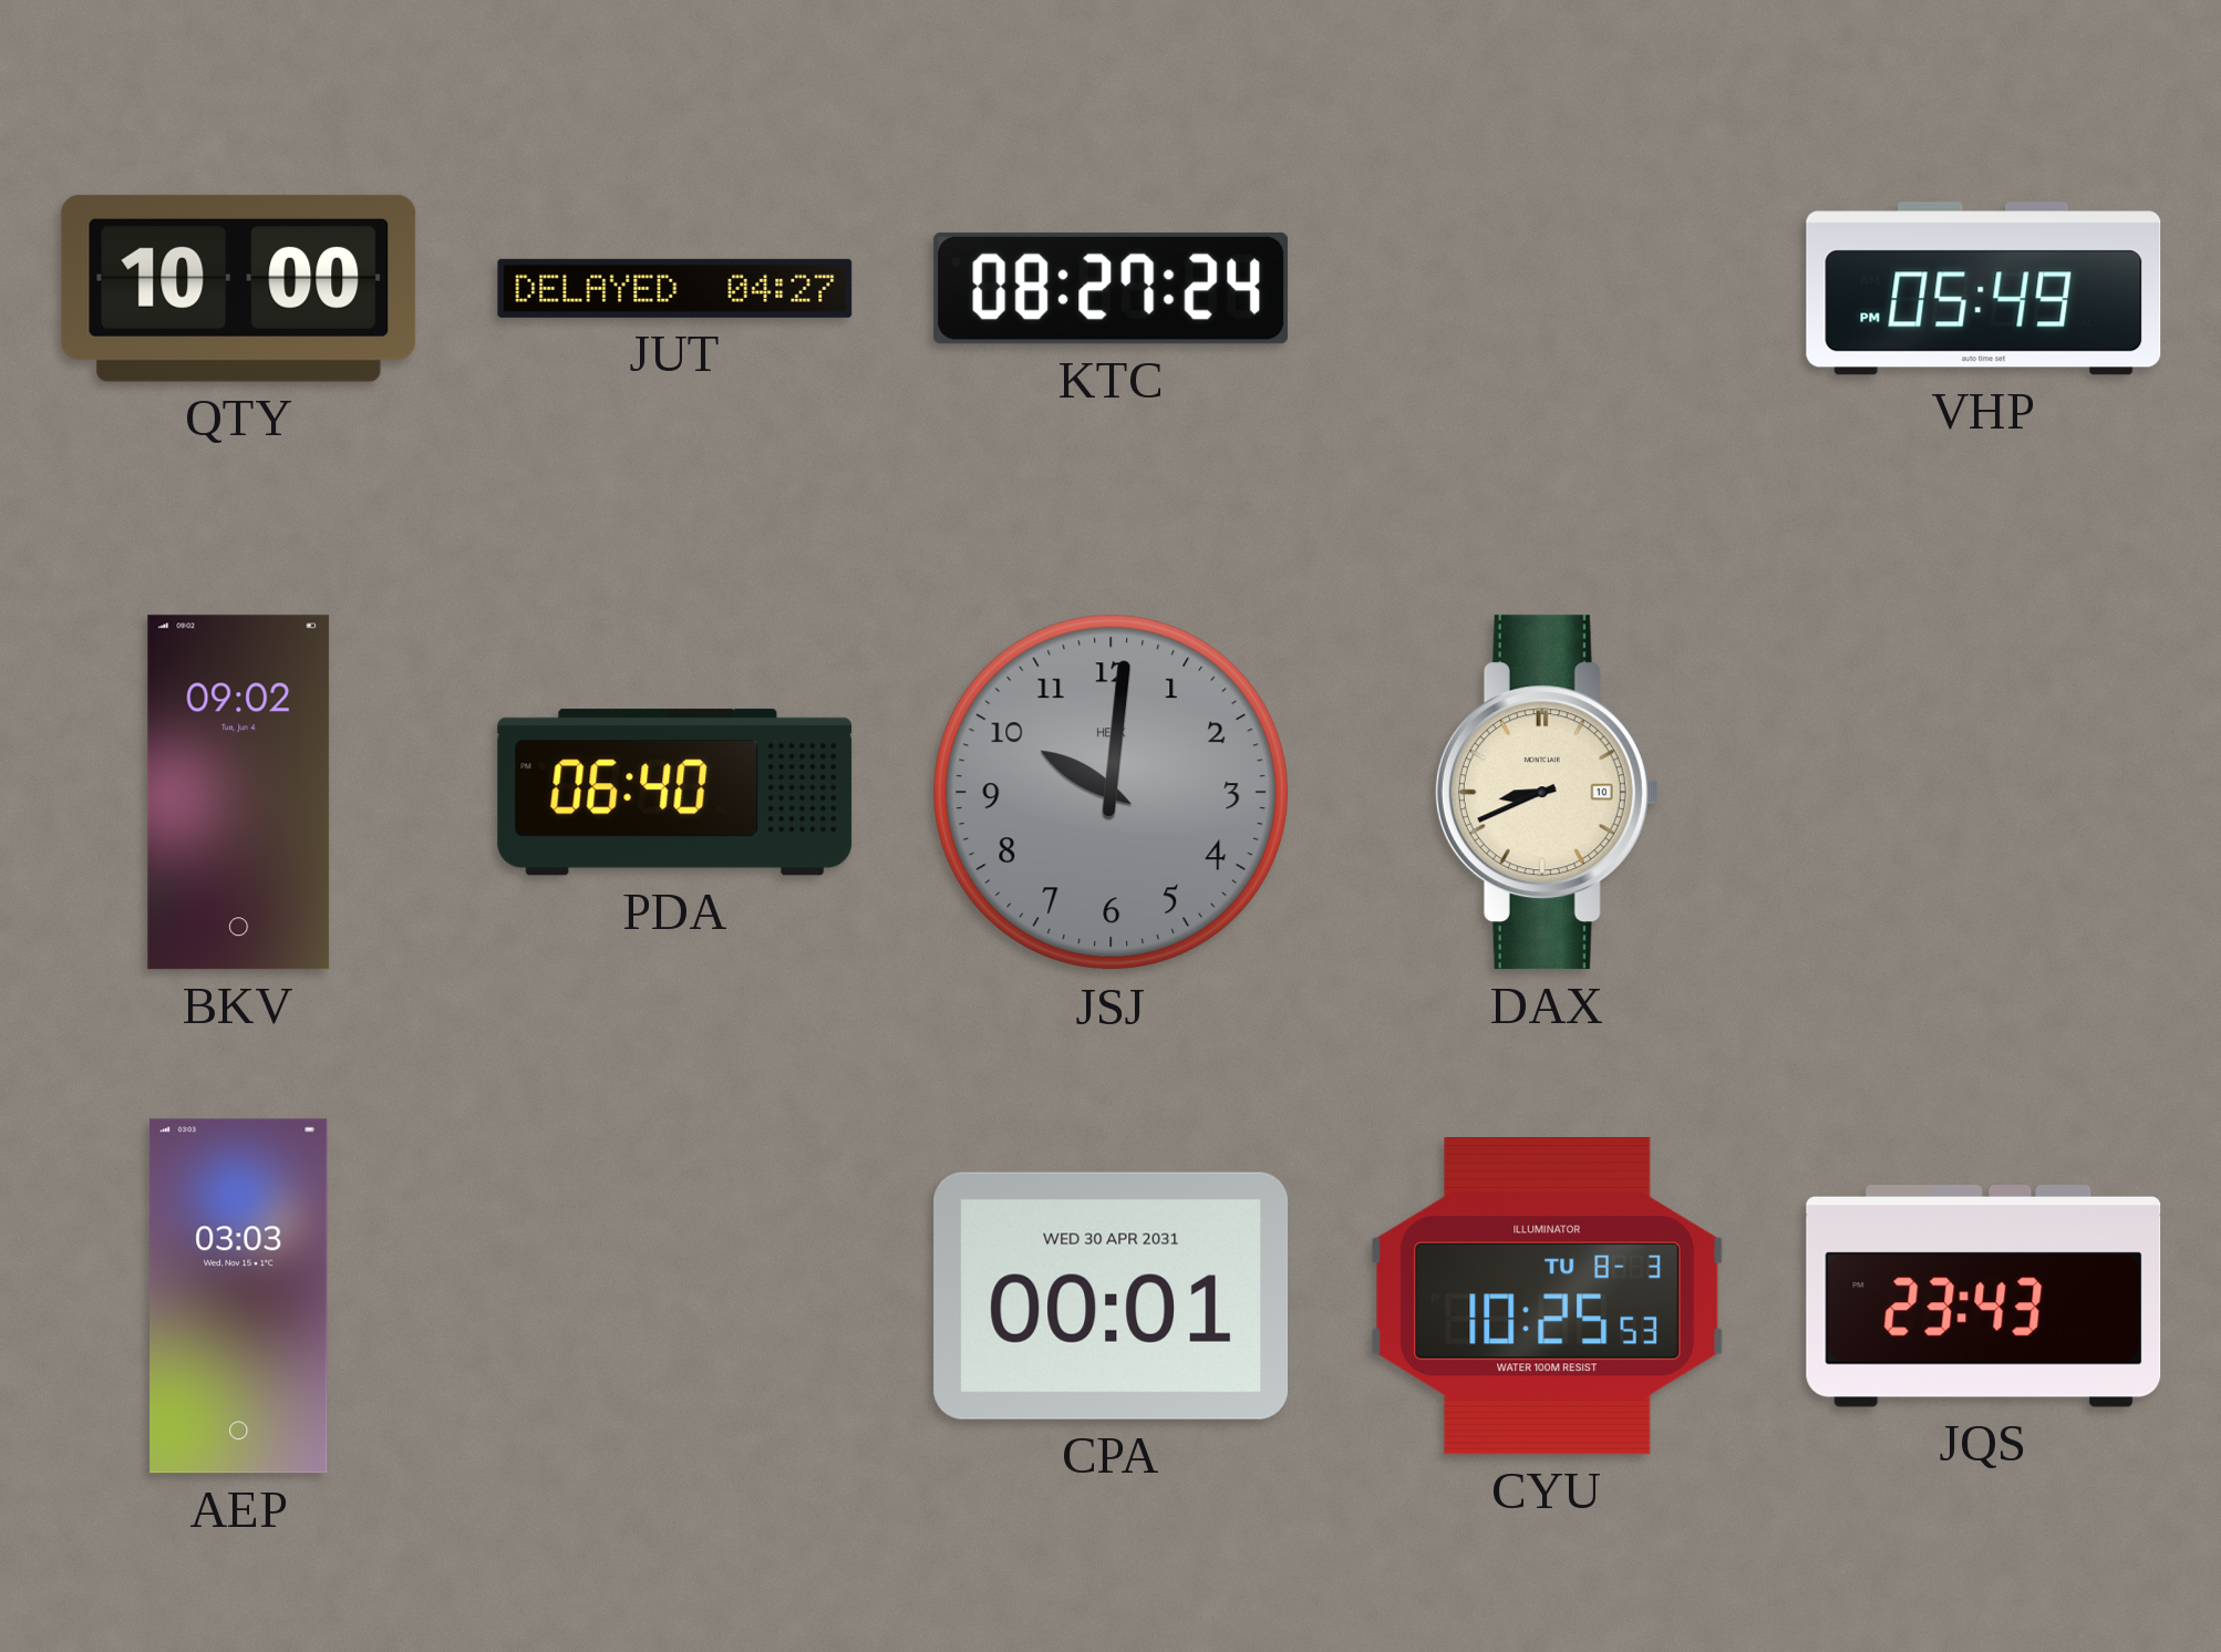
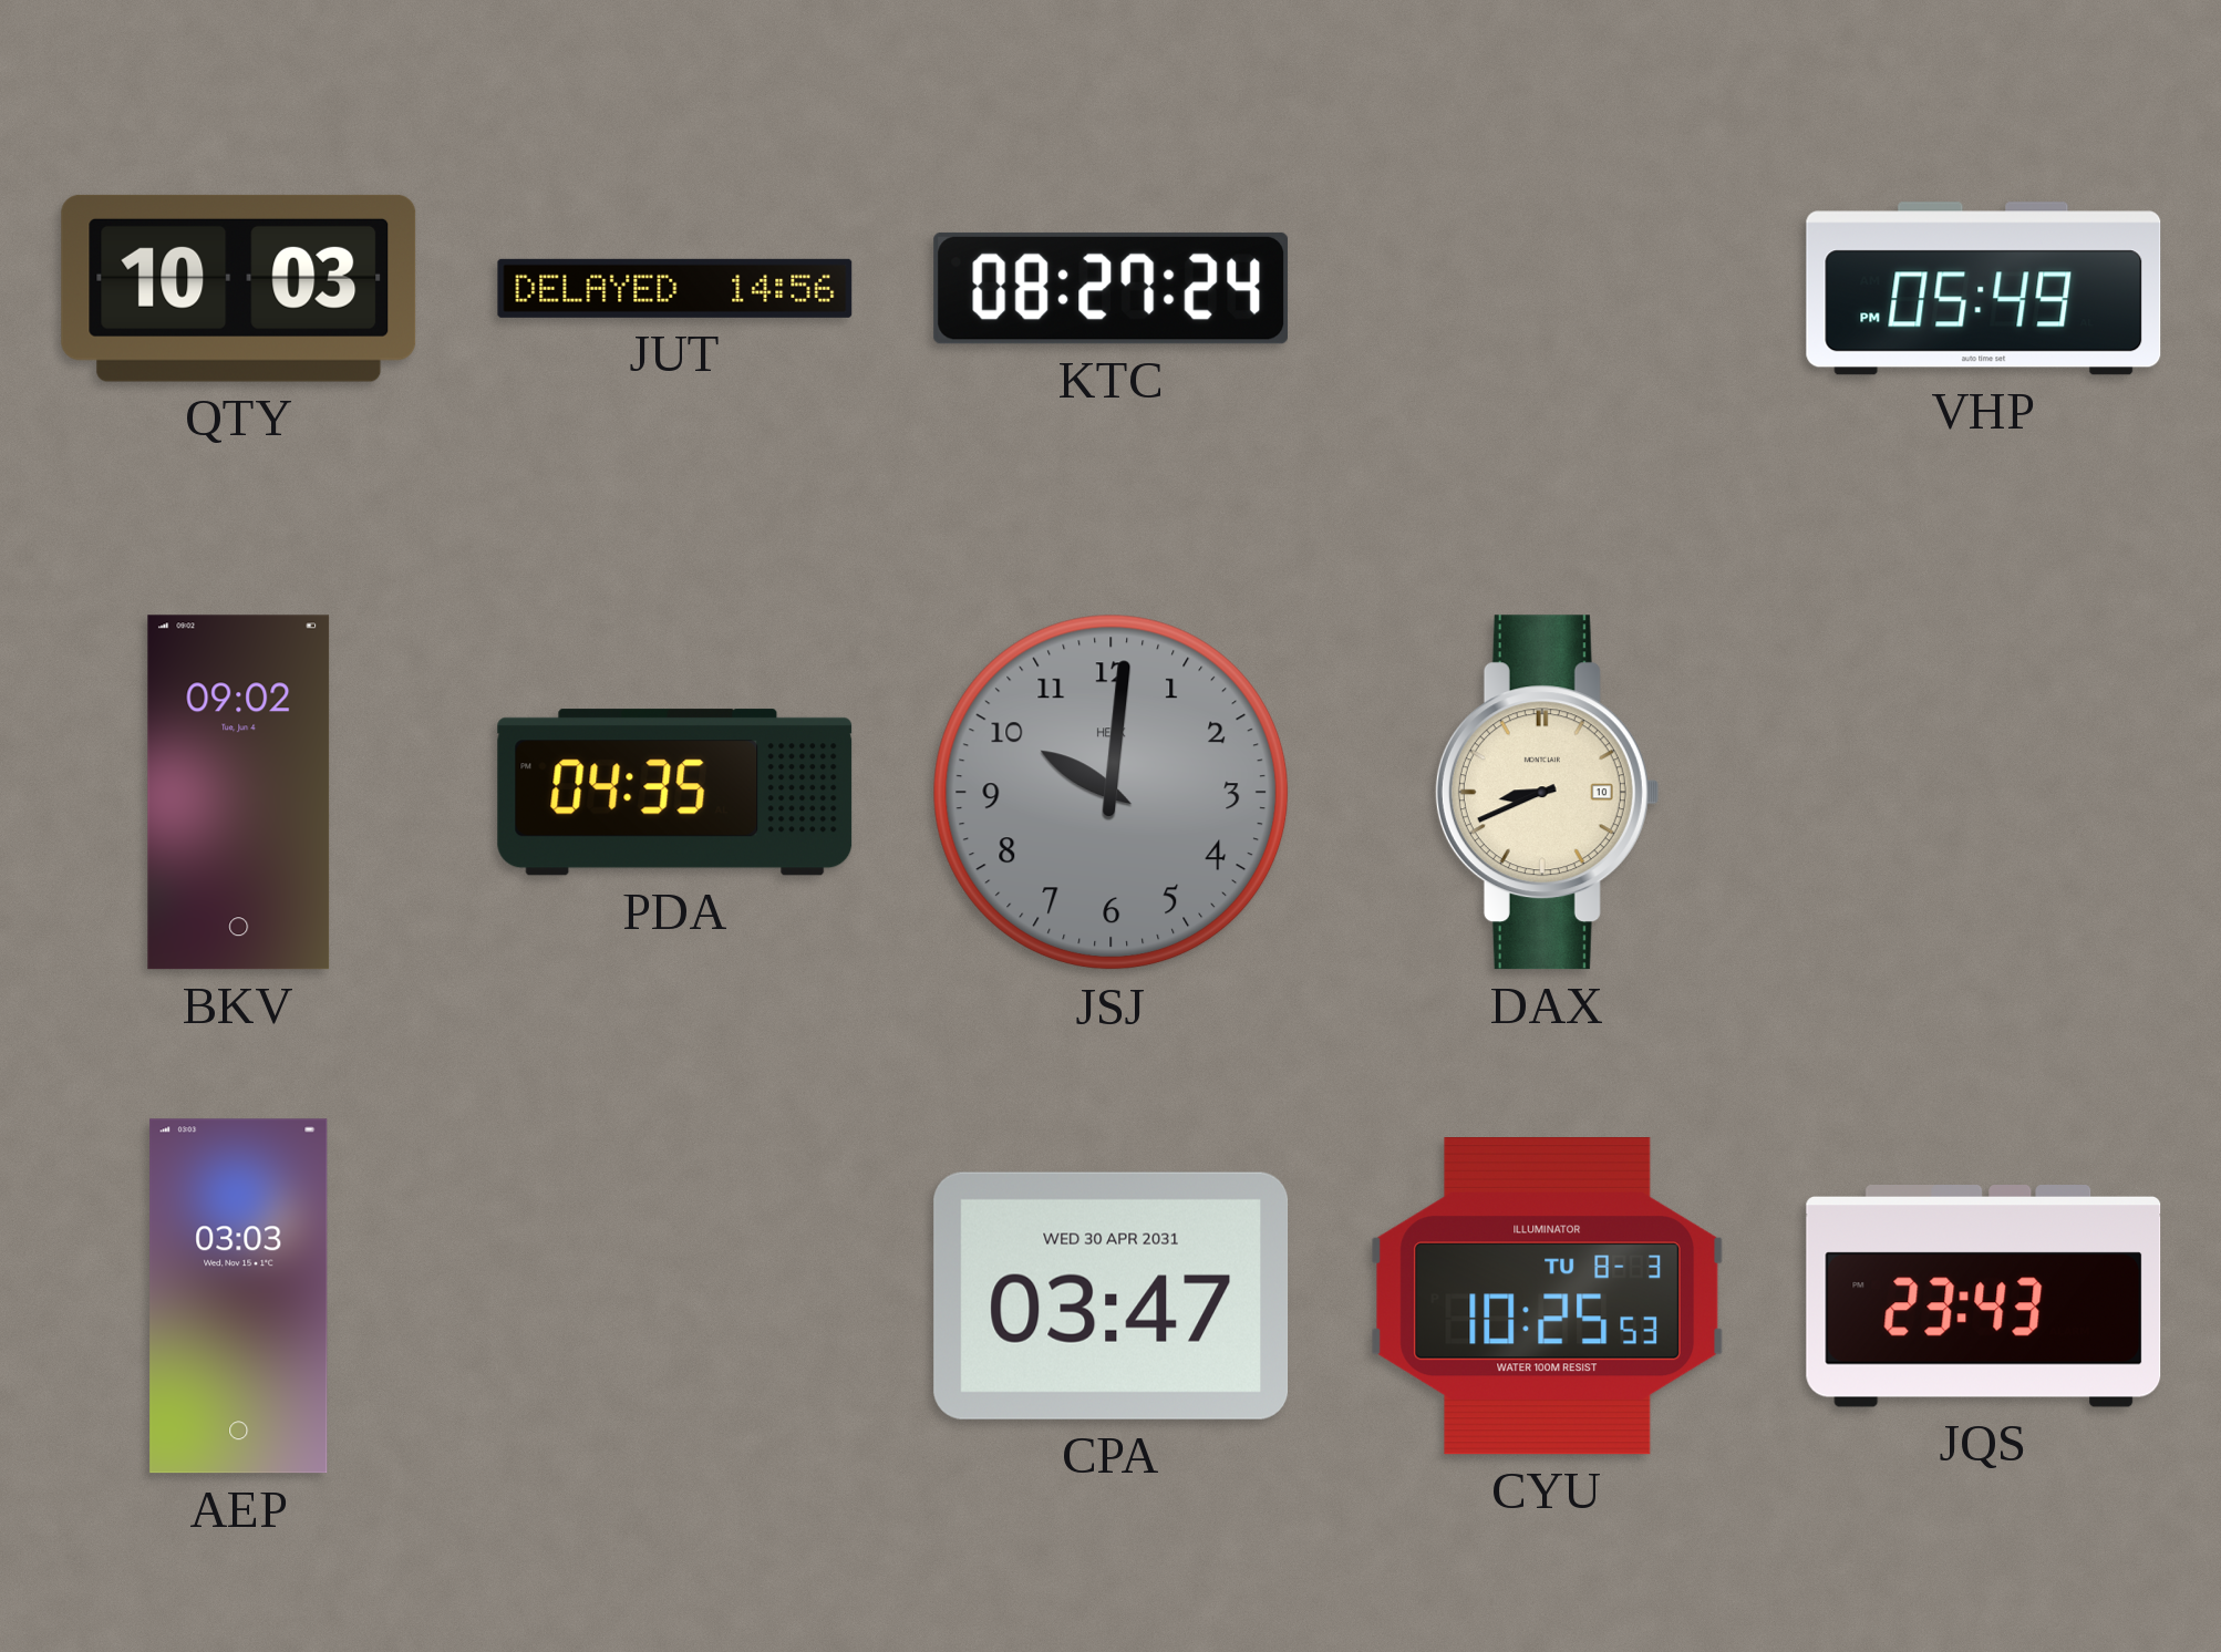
QTY: 10:00 -> 10:03 (239, 288)
JUT: 04:27 -> 14:56 (675, 288)
PDA: 06:40 -> 04:35 (675, 793)
CPA: 00:01 -> 03:47 (1112, 1295)
